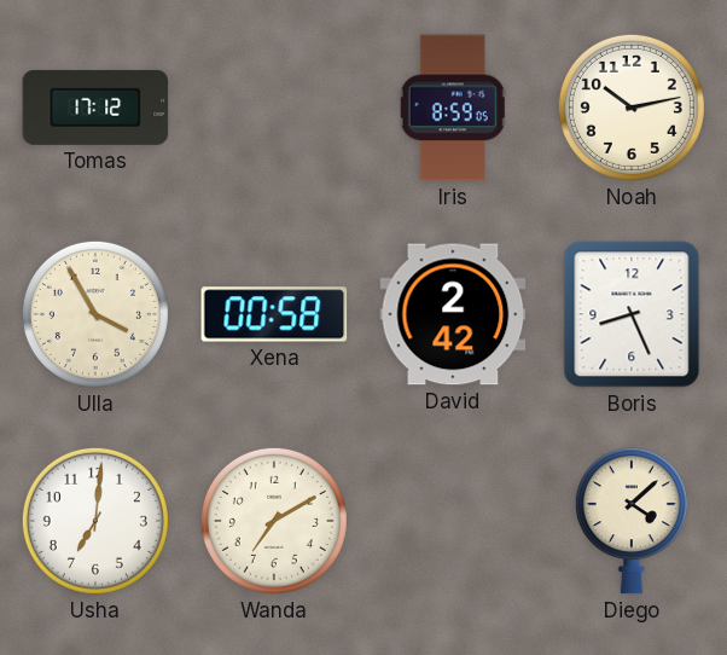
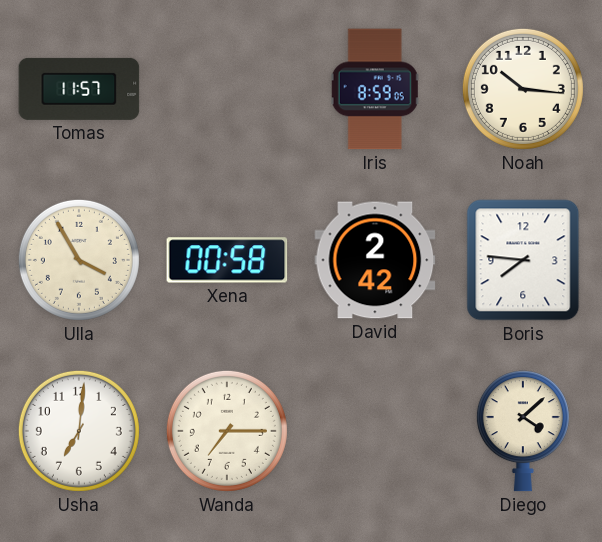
Tomas: 17:12 -> 11:57 (79, 89)
Noah: 10:13 -> 10:16 (523, 89)
Boris: 8:26 -> 7:46 (523, 260)
Wanda: 7:10 -> 7:15 (227, 431)
